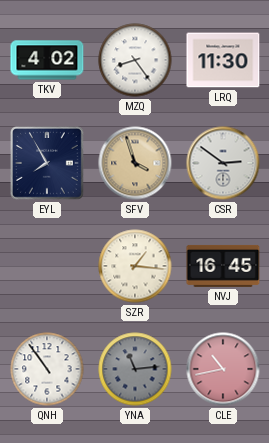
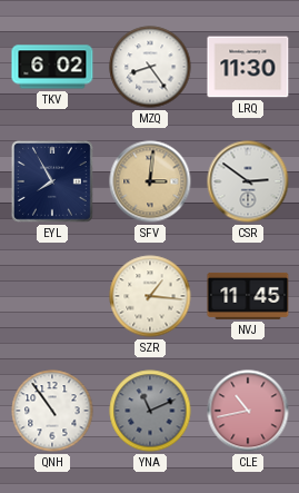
TKV: 4:02 -> 6:02 (52, 67)
SFV: 3:57 -> 3:01 (150, 181)
NVJ: 16:45 -> 11:45 (248, 296)
YNA: 11:14 -> 11:11 (150, 411)
